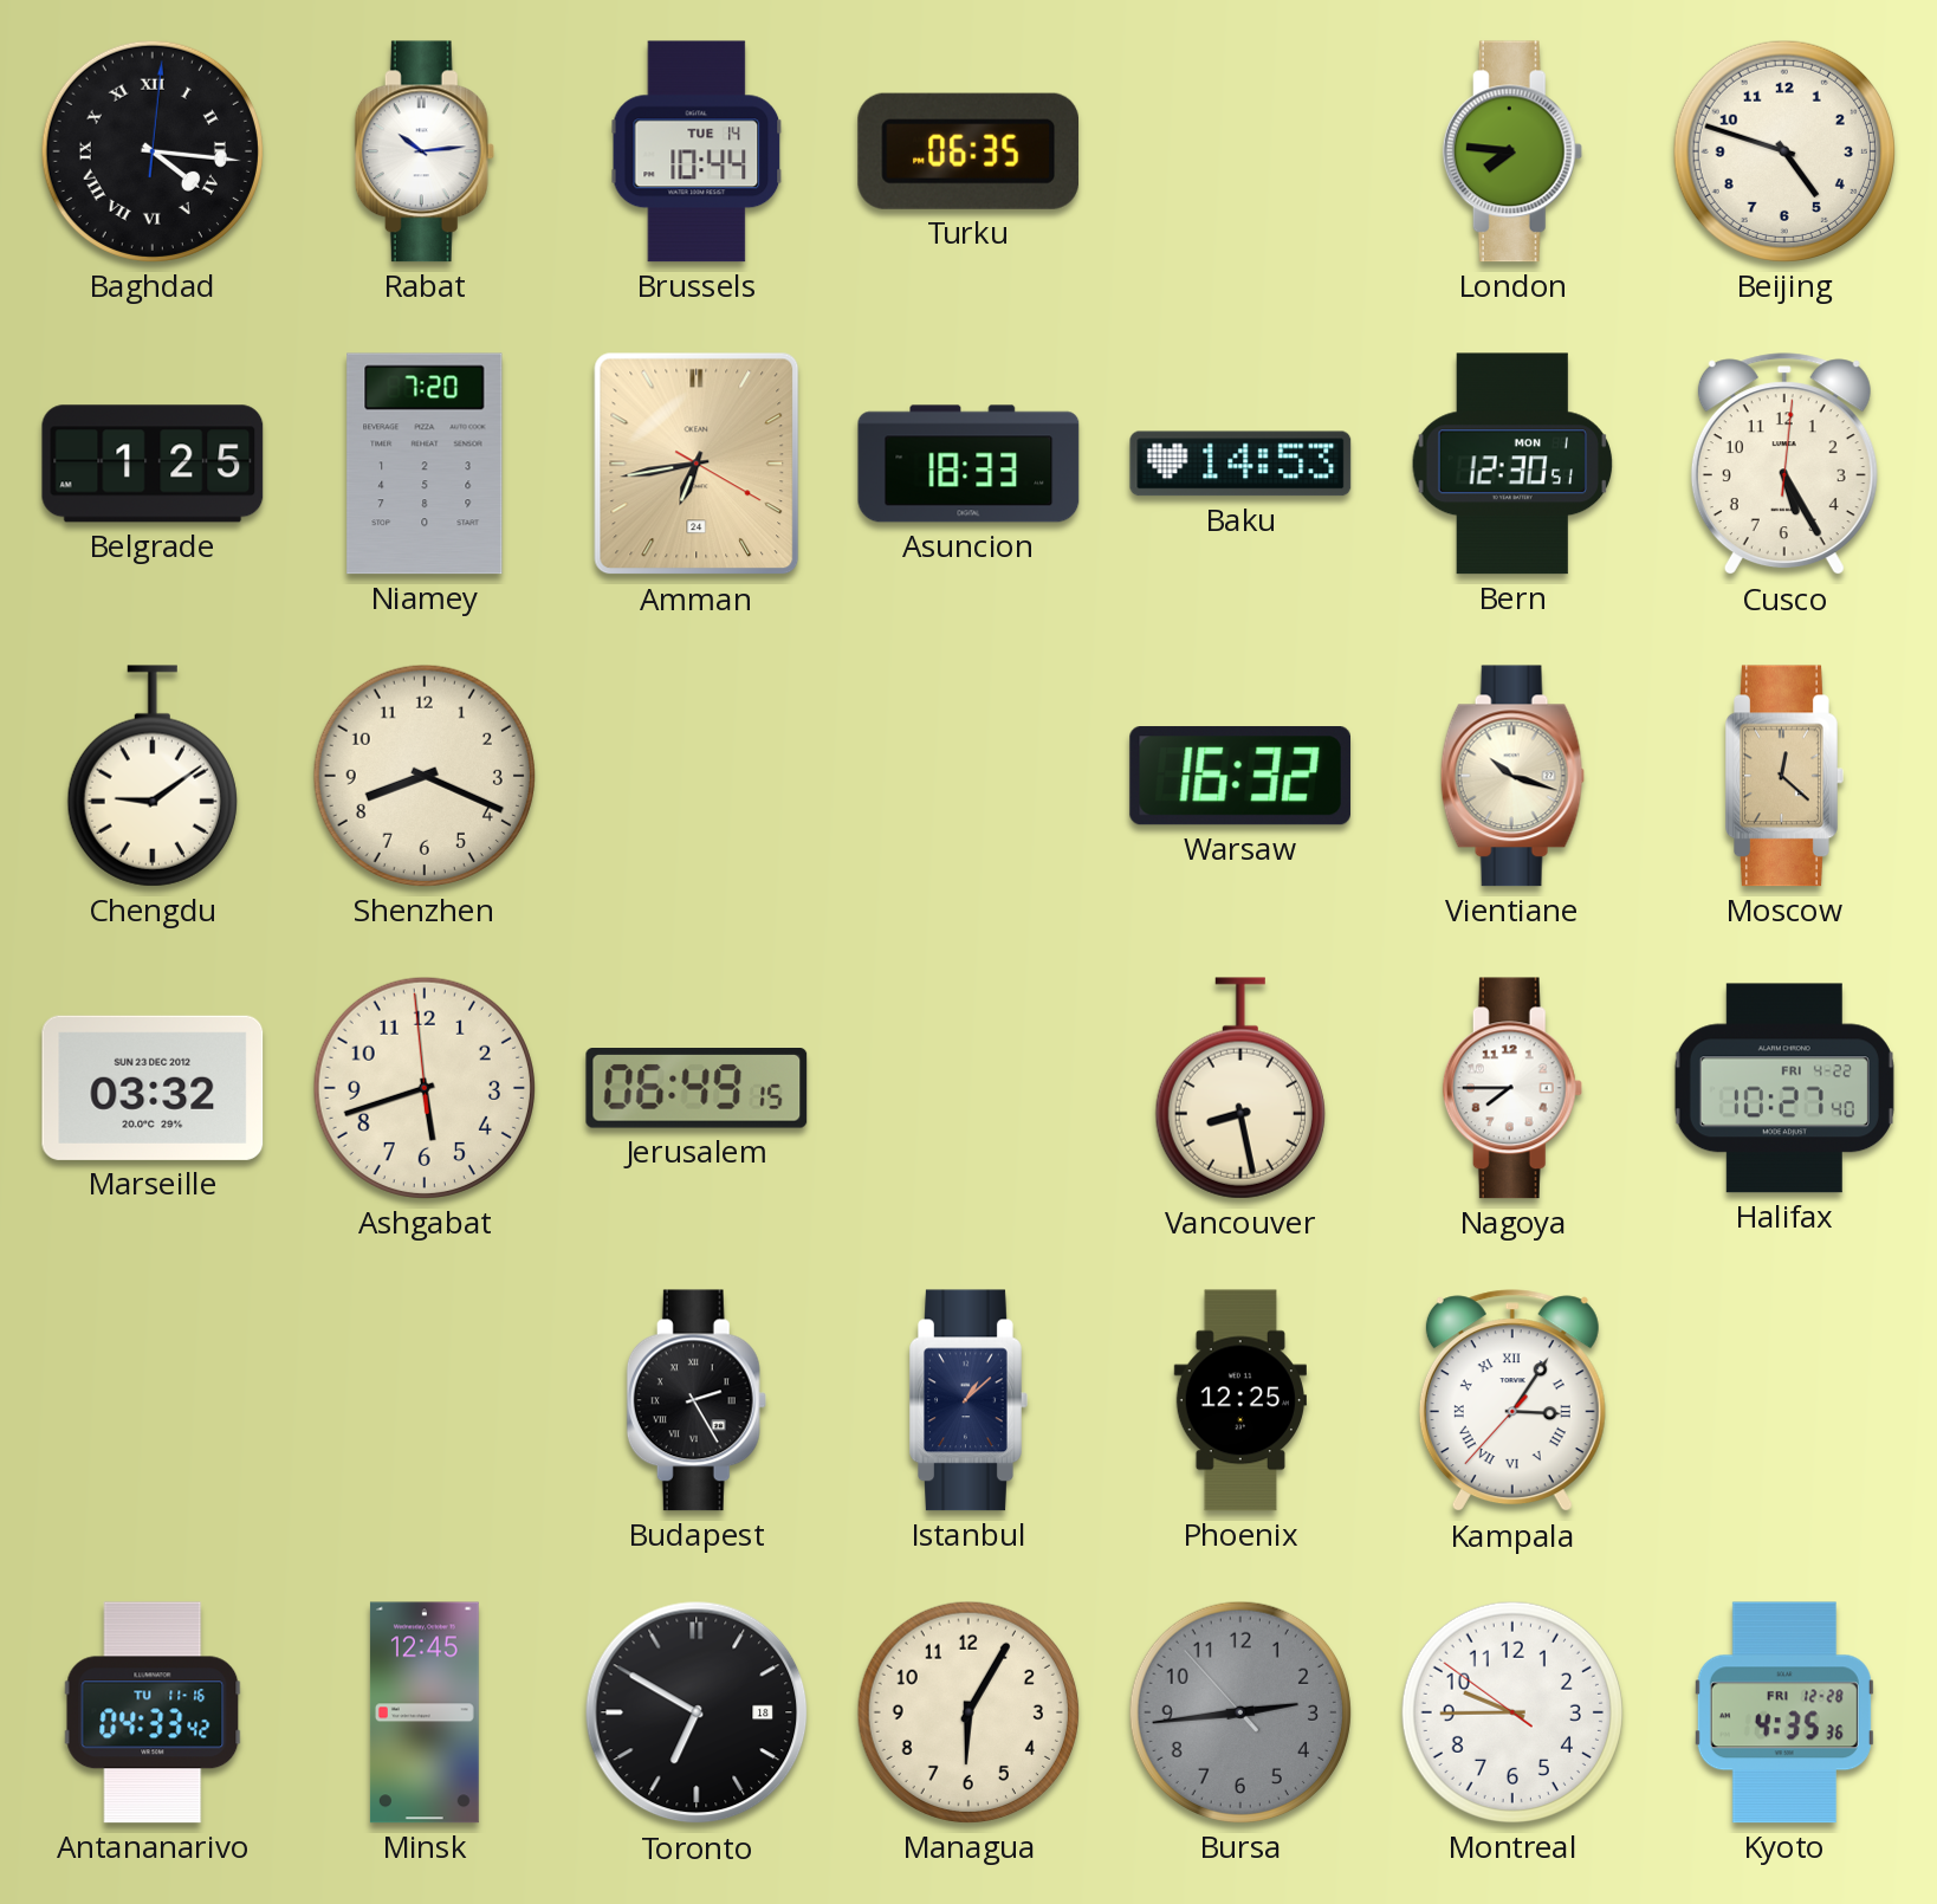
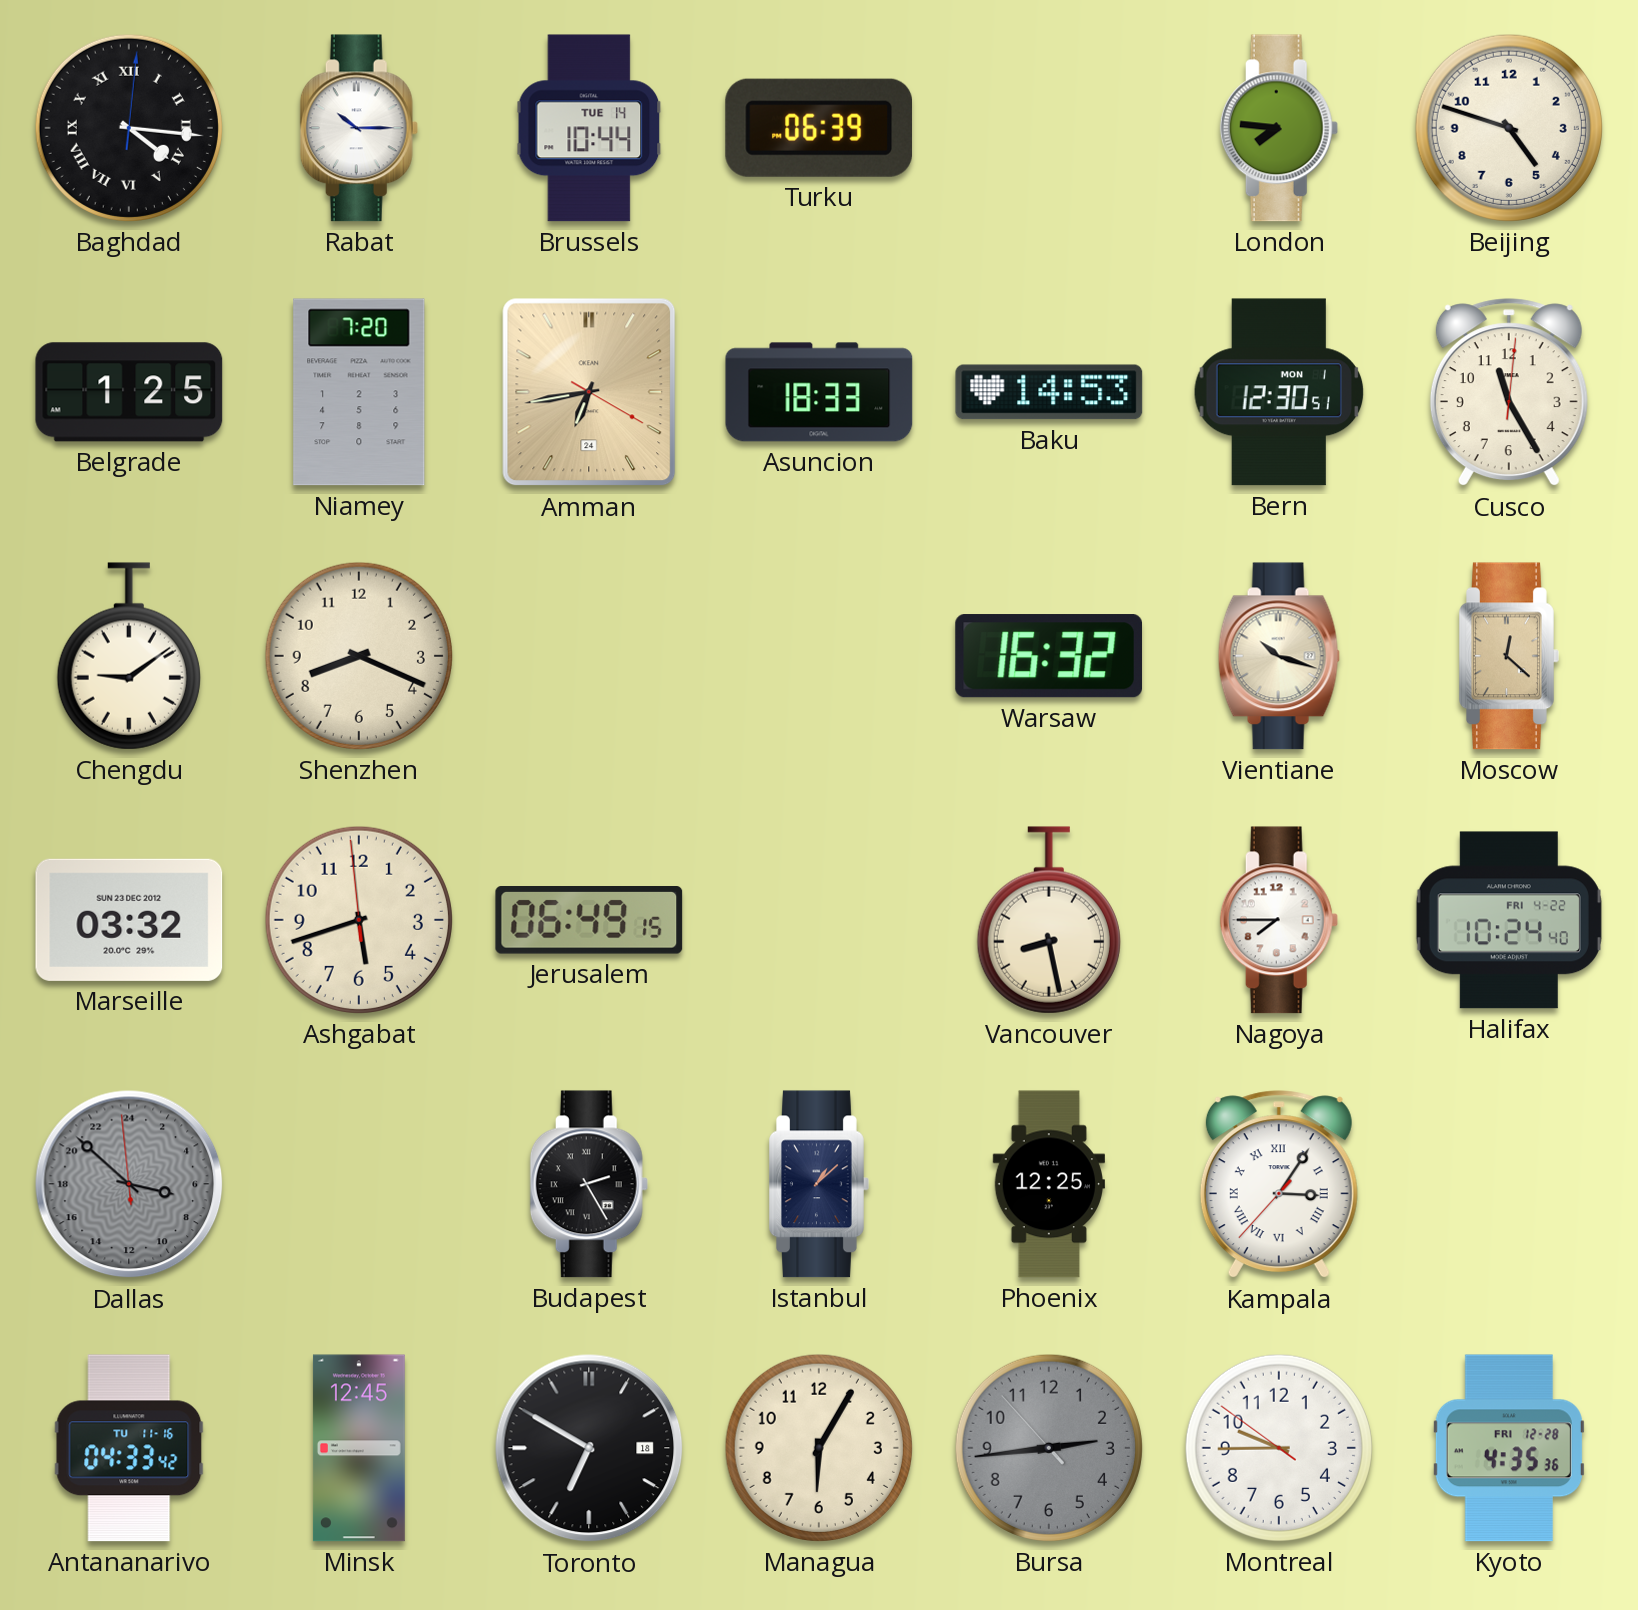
Rabat: 10:14 -> 10:15 (359, 128)
Turku: 06:35 -> 06:39 (818, 128)
Cusco: 5:25 -> 11:25 (1509, 393)
Halifax: 10:27 -> 10:24 (1509, 920)
Dallas: none -> 6:51 (129, 1184)
